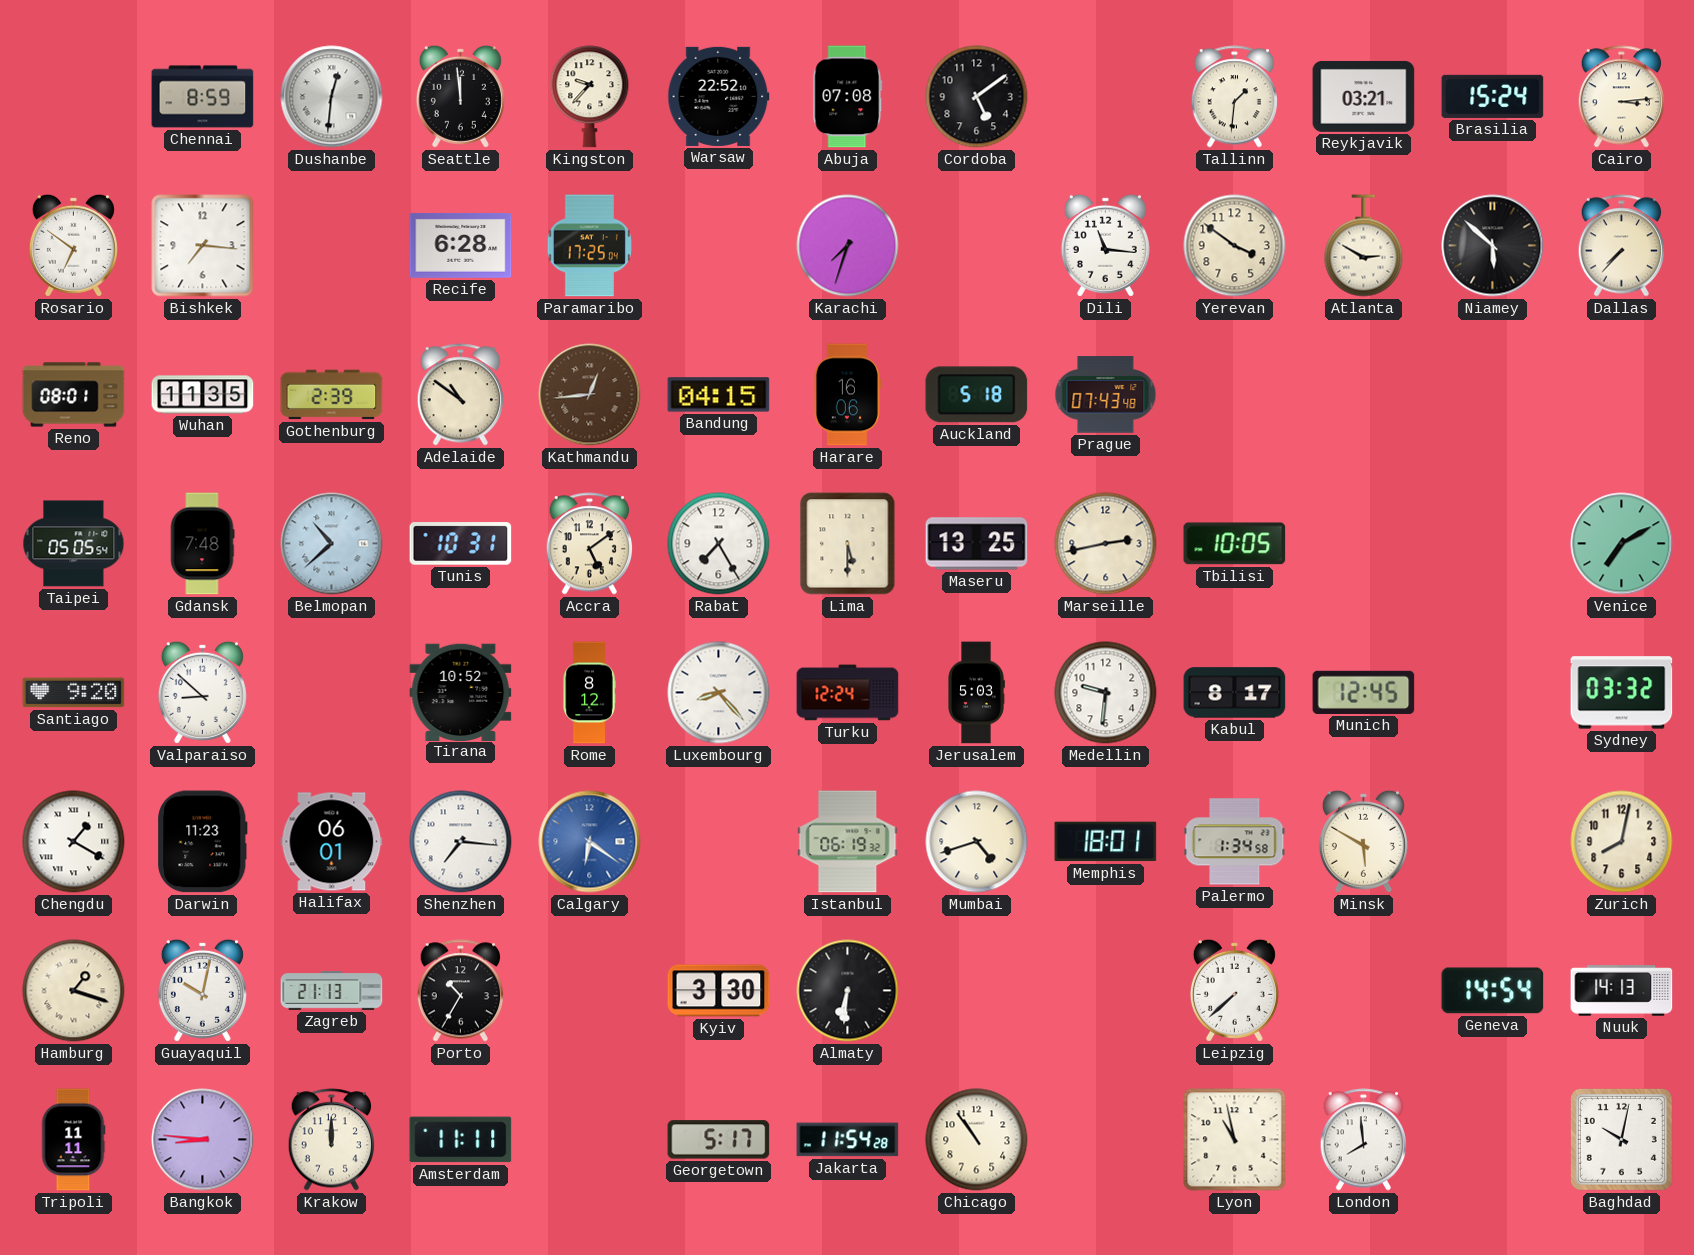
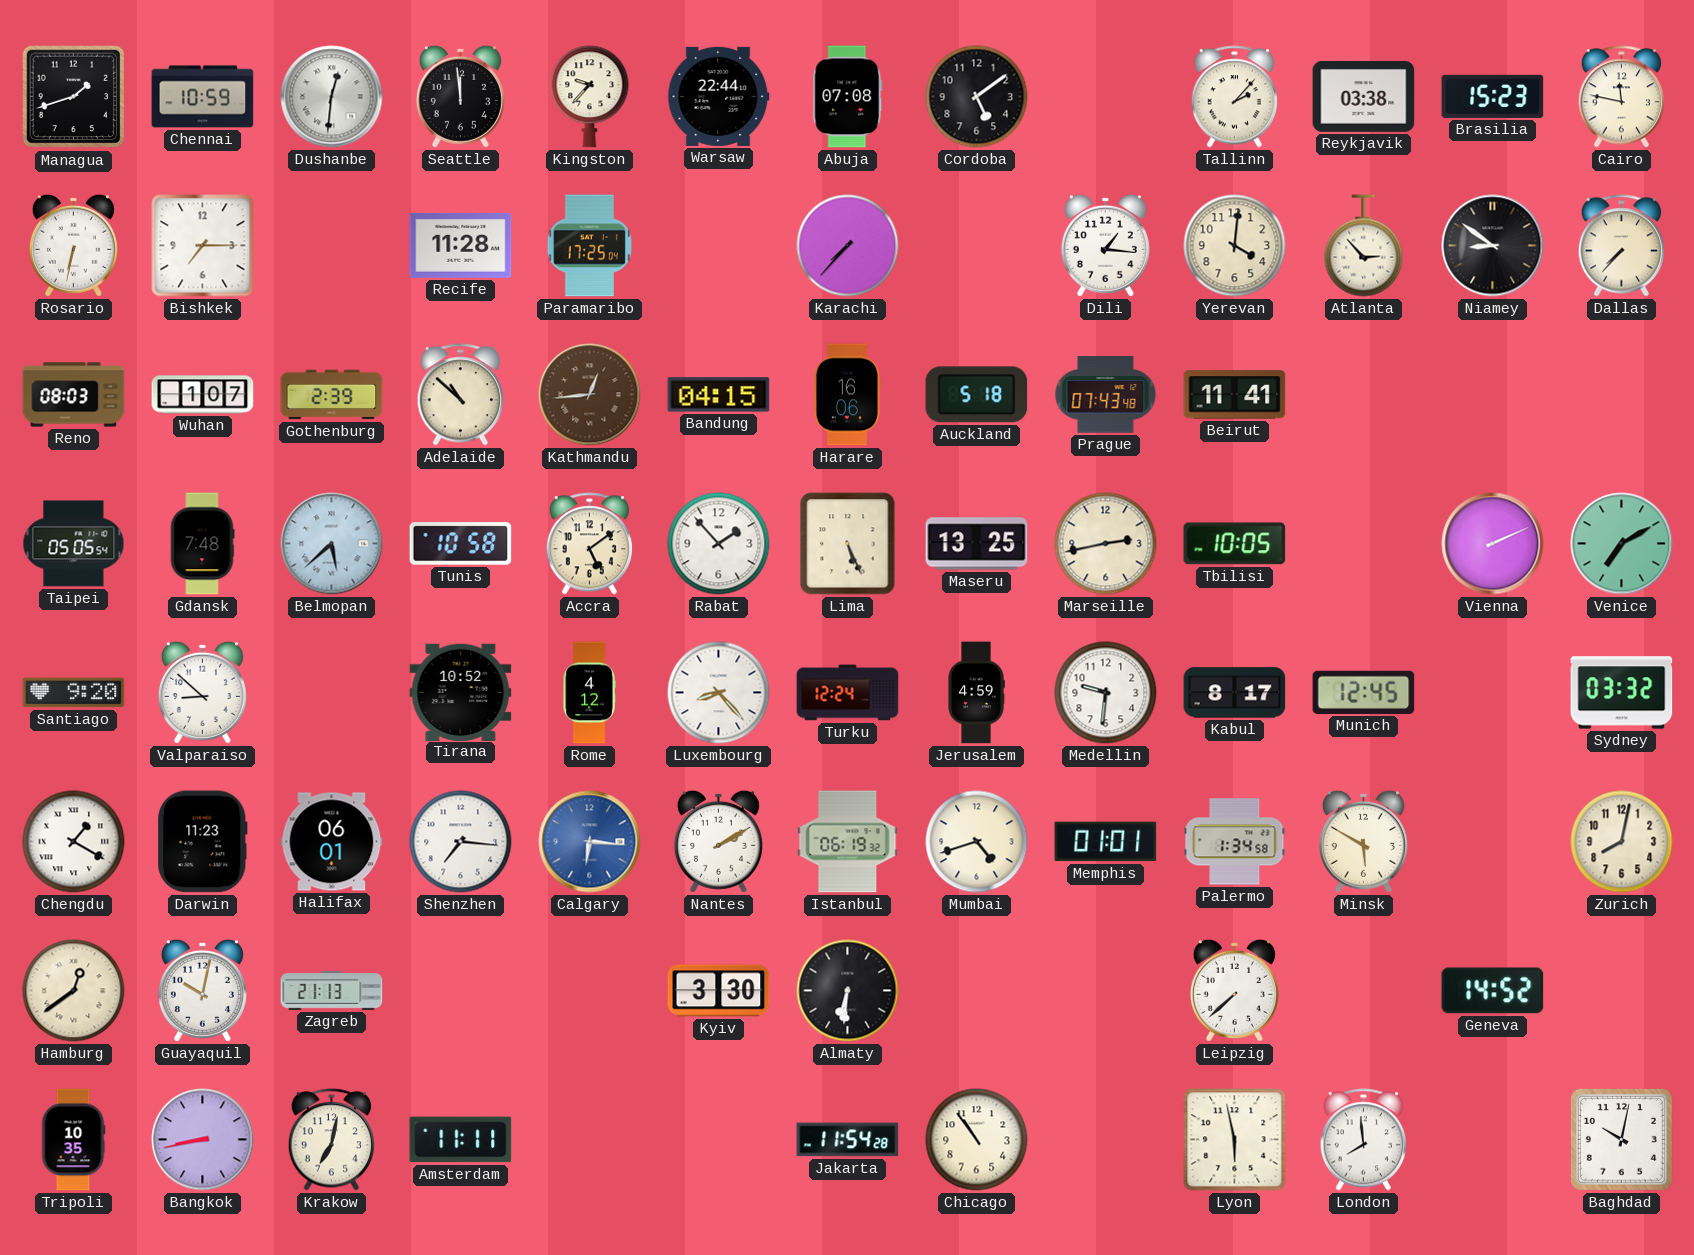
Managua: none -> 1:42 (74, 97)
Chennai: 8:59 -> 10:59 (203, 97)
Warsaw: 22:52 -> 22:44 (719, 96)
Tallinn: 1:31 -> 2:07 (1234, 97)
Reykjavik: 03:21 -> 03:38 (1364, 96)
Brasilia: 15:24 -> 15:23 (1493, 96)
Cairo: 3:14 -> 11:47 (1621, 97)
Rosario: 6:51 -> 6:32 (73, 245)
Bishkek: 7:16 -> 7:15 (203, 246)
Recife: 6:28 -> 11:28 (461, 245)
Karachi: 7:33 -> 7:37 (848, 246)
Dili: 11:16 -> 1:16 (1105, 245)
Yerevan: 3:51 -> 4:01 (1235, 246)
Atlanta: 2:50 -> 2:53 (1364, 246)
Niamey: 5:52 -> 8:51 (1493, 246)
Reno: 08:01 -> 08:03 (74, 395)
Wuhan: 11:35 -> 1:07 (203, 395)
Adelaide: 10:51 -> 10:52 (460, 395)
Beirut: none -> 11:41 (1235, 395)
Belmopan: 10:38 -> 5:38 (332, 544)
Tunis: 10:31 -> 10:58 (461, 544)
Rabat: 7:25 -> 1:53 (719, 544)
Lima: 5:30 -> 5:26 (848, 544)
Vienna: none -> 2:11 (1493, 544)
Rome: 8:12 -> 4:12 (589, 693)
Jerusalem: 5:03 -> 4:59 (976, 693)
Calgary: 6:21 -> 6:16 (590, 842)
Nantes: none -> 2:10 (718, 841)
Memphis: 18:01 -> 01:01 (1106, 842)
Hamburg: 1:18 -> 12:39 (74, 991)
Porto: 10:35 -> none (460, 991)
Geneva: 14:54 -> 14:52 (1493, 991)
Nuuk: 14:13 -> none (1622, 991)
Tripoli: 11:11 -> 10:35 (73, 1140)
Bangkok: 8:46 -> 8:43 (203, 1140)
Krakow: 12:00 -> 7:02 (331, 1140)
Georgetown: 5:17 -> none (719, 1140)
Lyon: 10:58 -> 5:58 (1235, 1140)
